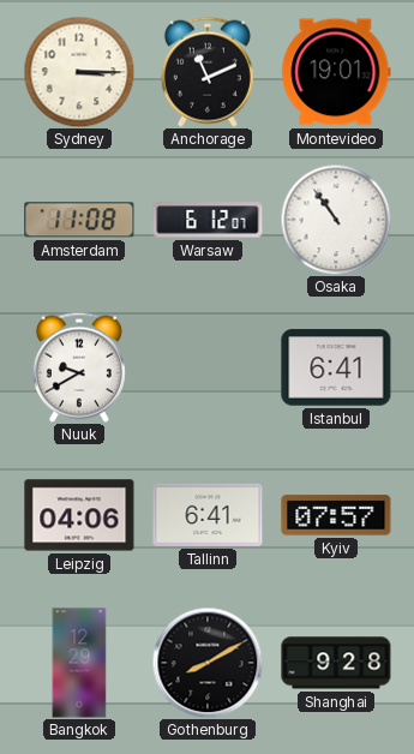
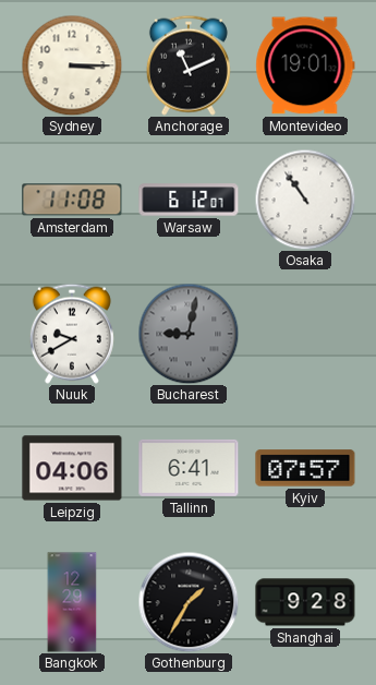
Bucharest: none -> 9:02 (189, 334)
Istanbul: 6:41 -> none (336, 367)
Gothenburg: 8:10 -> 1:35 (189, 602)
